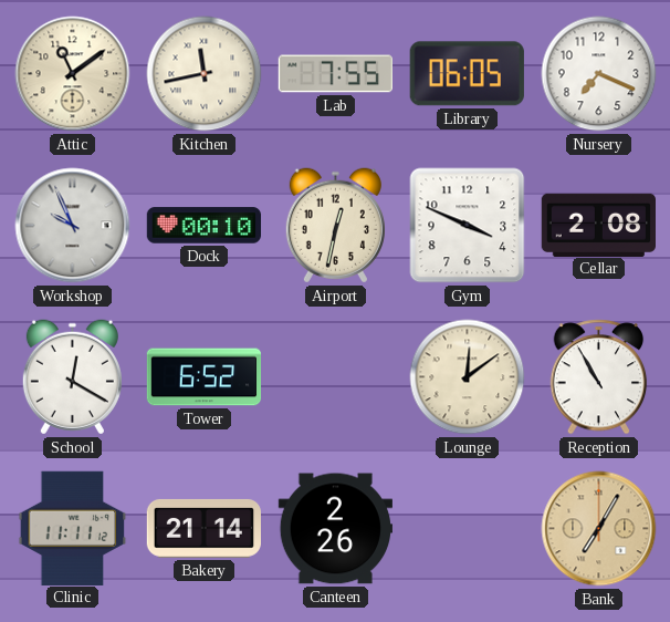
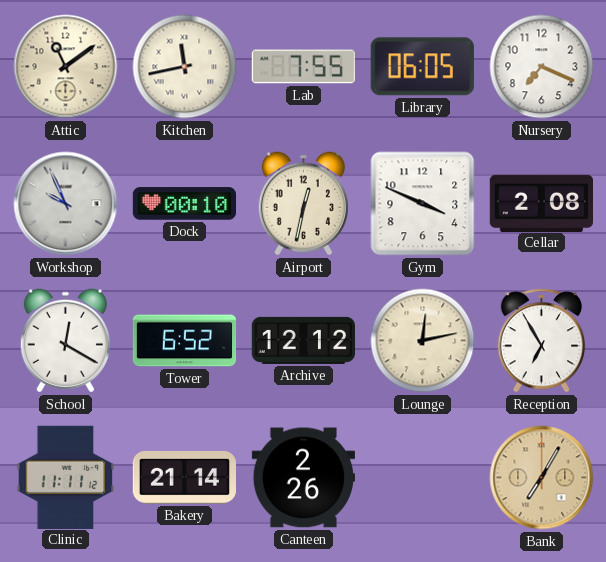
Archive: none -> 12:12 (303, 340)
Lounge: 12:09 -> 12:13 (423, 341)
Reception: 10:55 -> 6:55 (542, 341)
